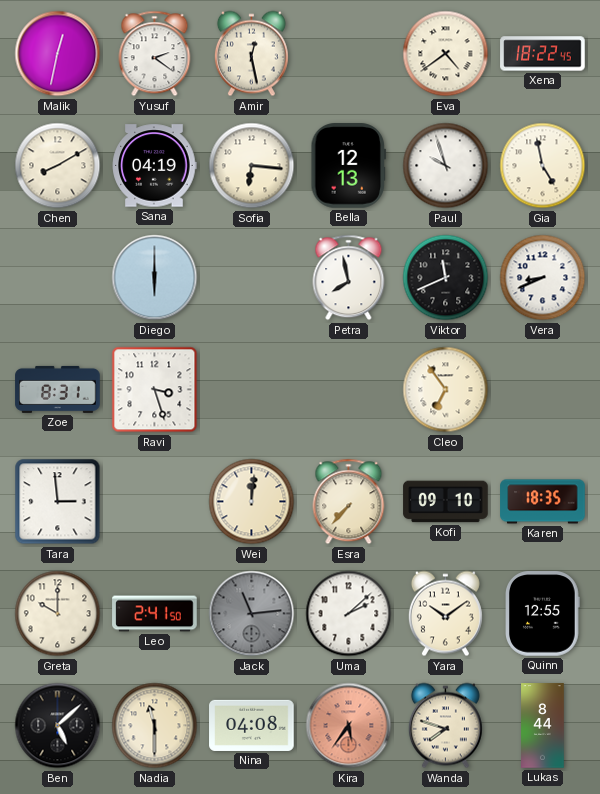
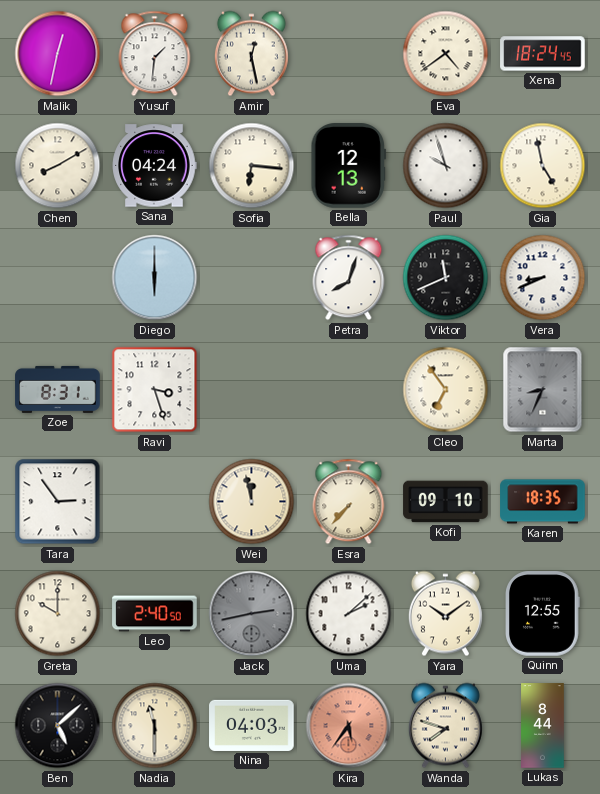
Yusuf: 2:21 -> 1:31 (155, 54)
Xena: 18:22 -> 18:24 (543, 54)
Sana: 04:19 -> 04:24 (154, 166)
Petra: 7:58 -> 8:03 (349, 278)
Marta: none -> 8:34 (543, 390)
Tara: 2:59 -> 2:54 (58, 502)
Wei: 12:01 -> 11:58 (252, 502)
Leo: 2:41 -> 2:40 (155, 614)
Jack: 11:14 -> 2:43 (252, 614)
Nina: 04:08 -> 04:03 (252, 725)
